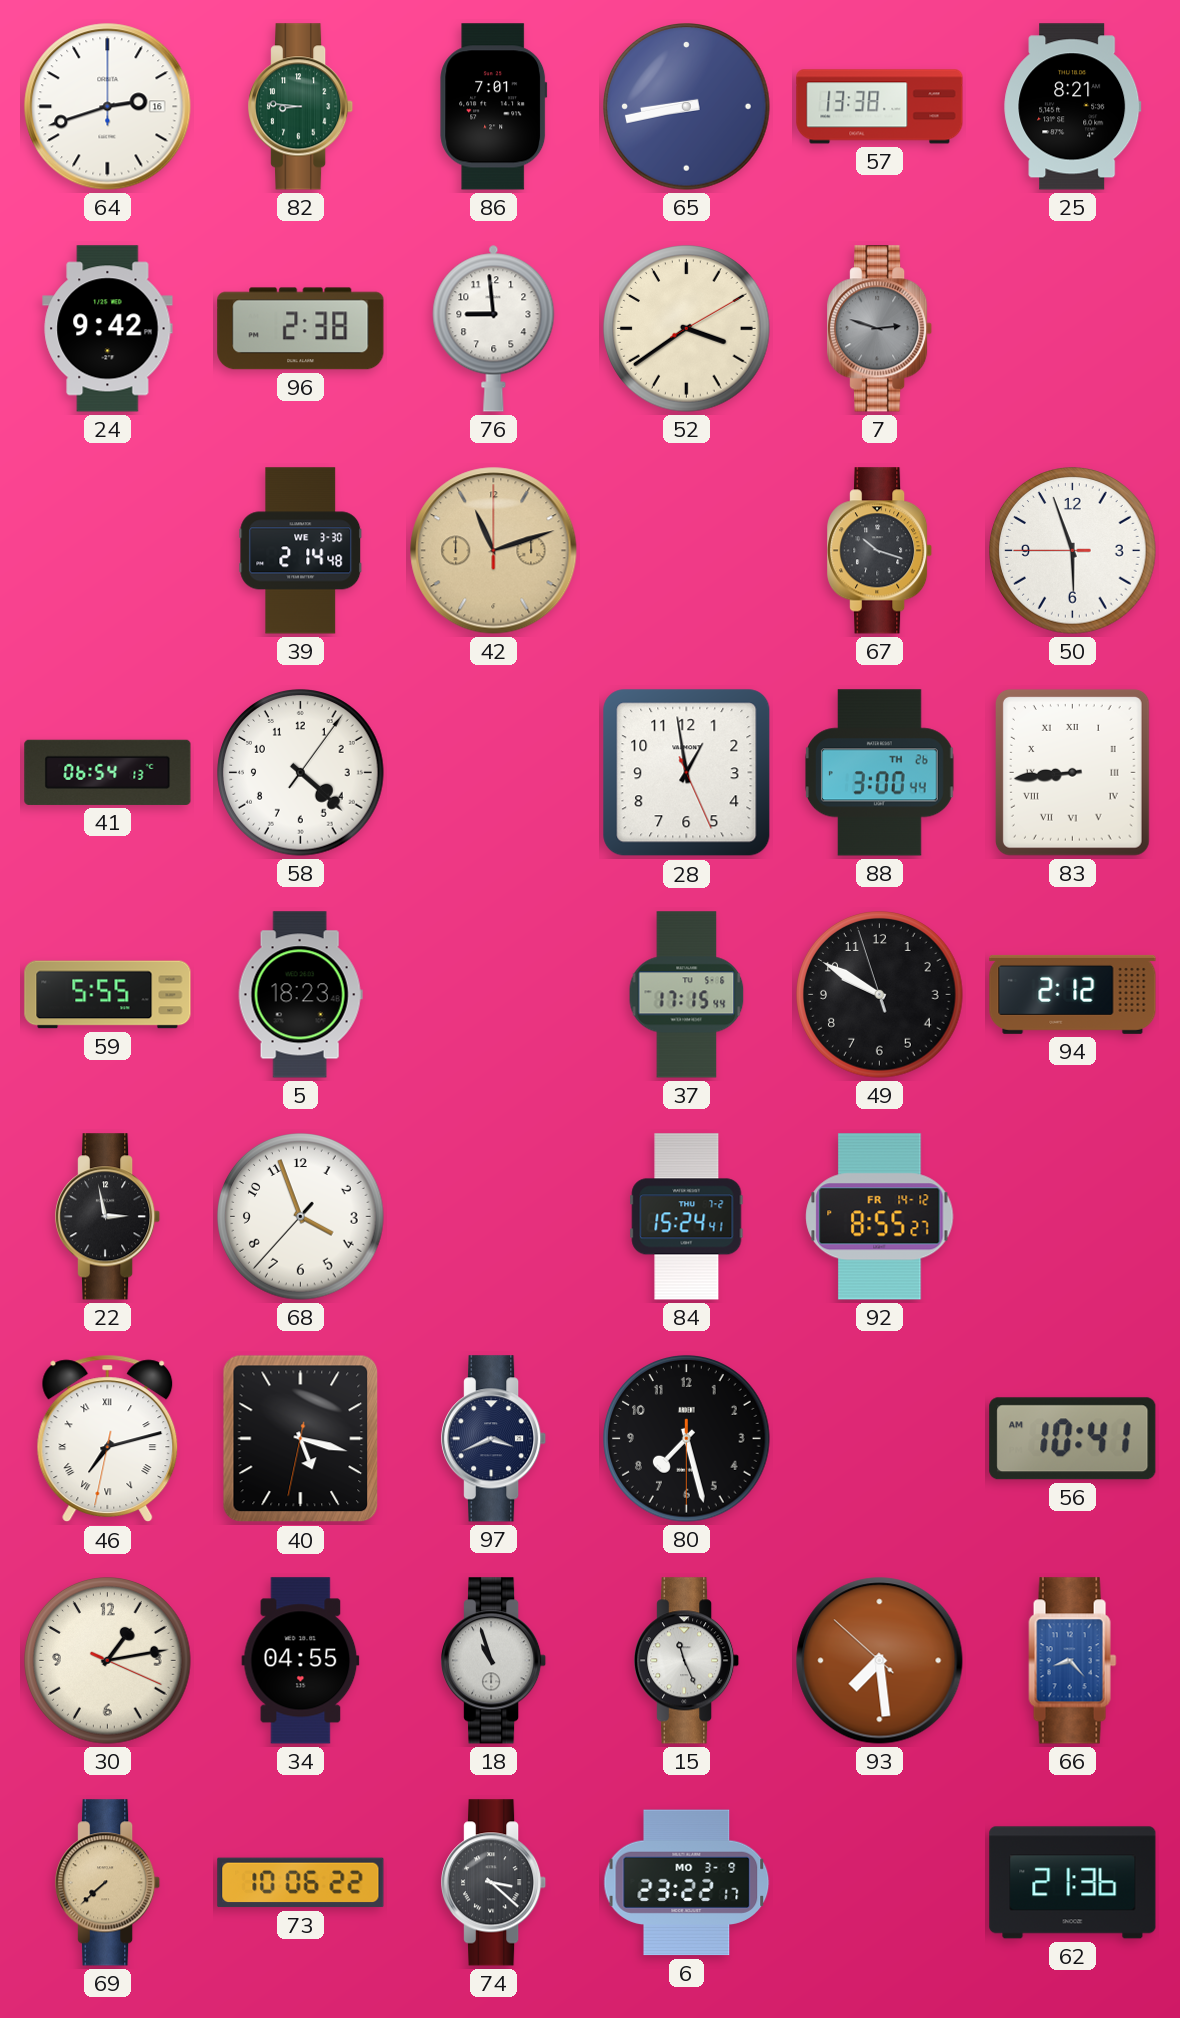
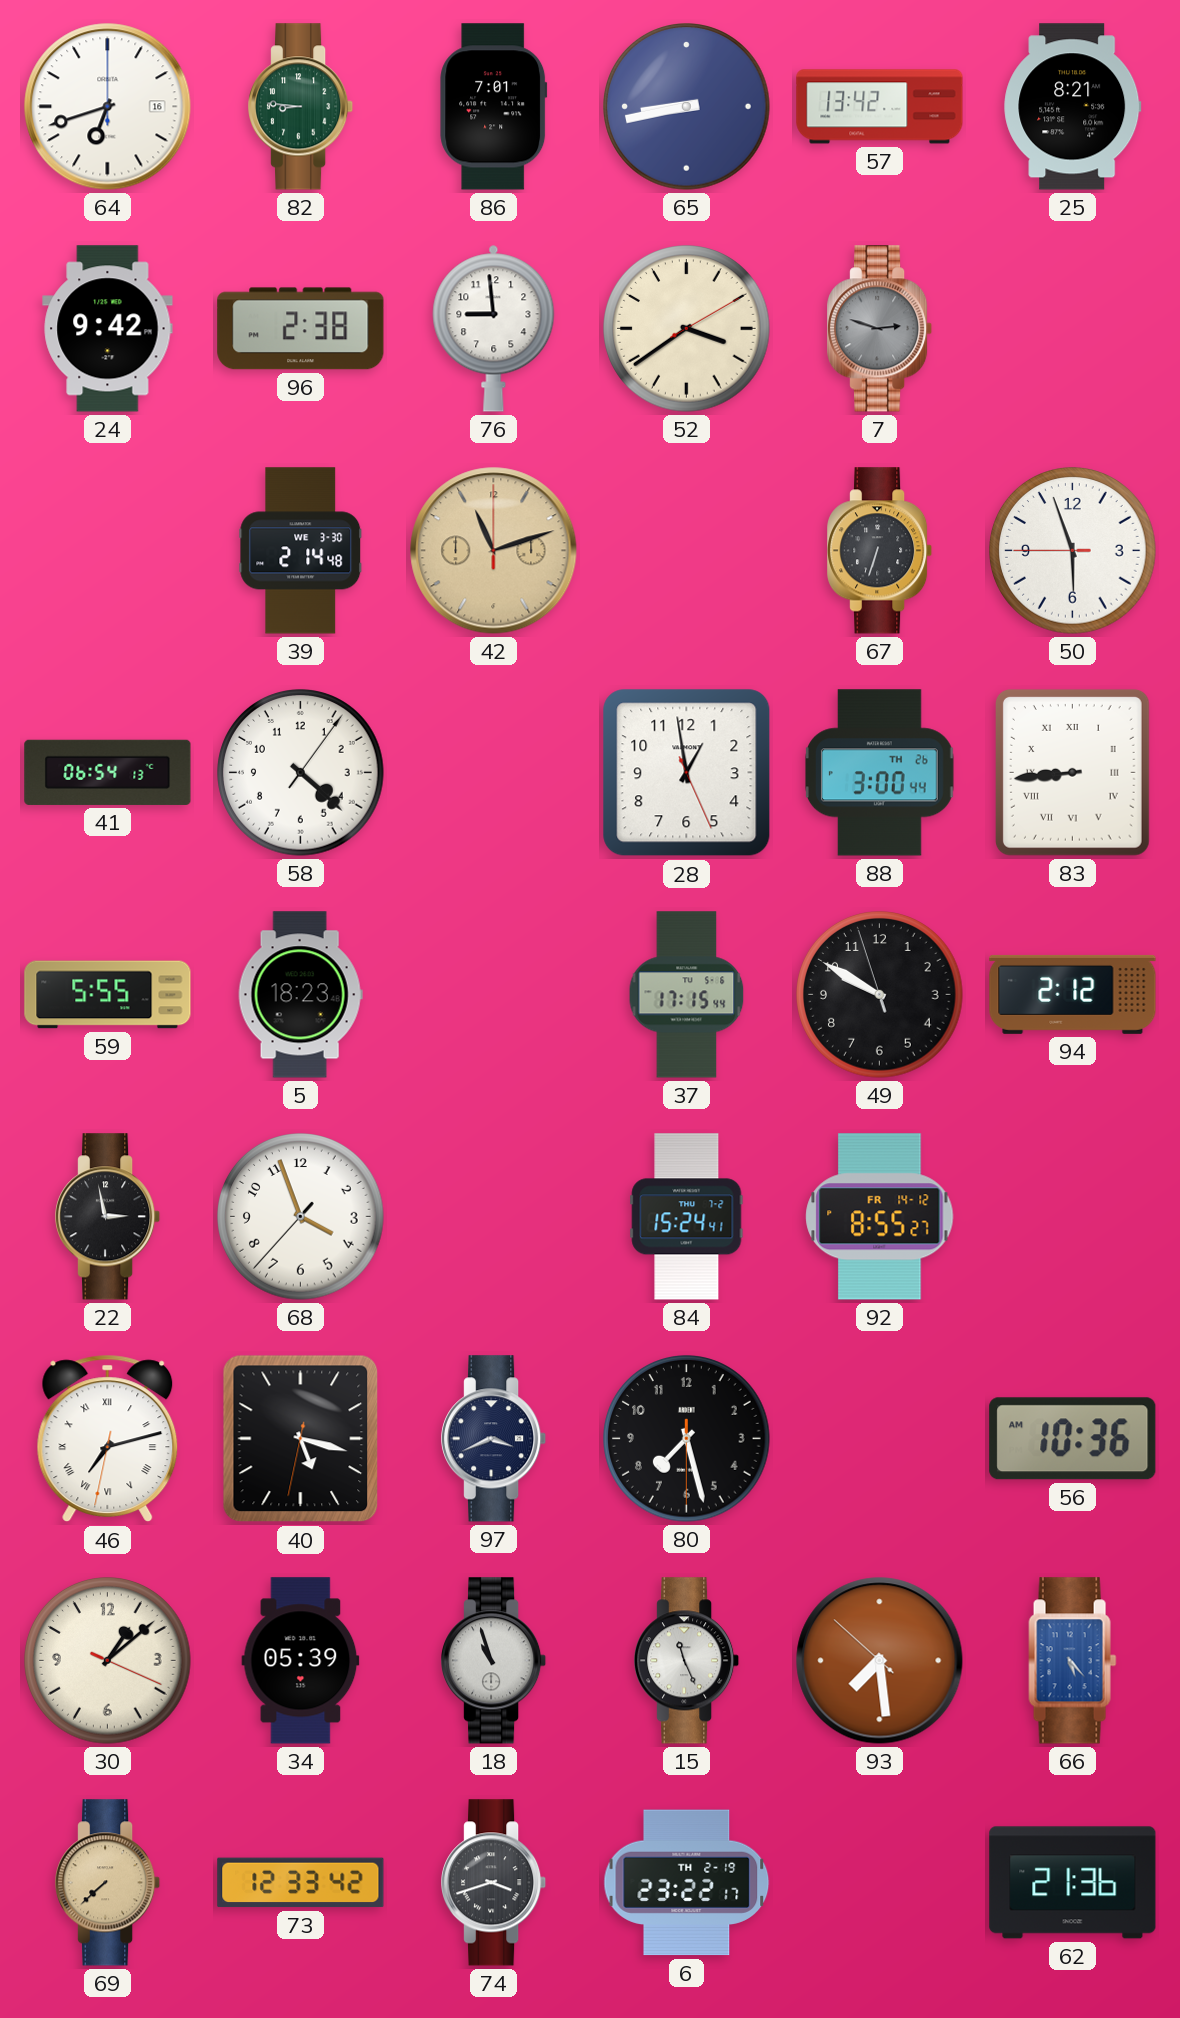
64: 2:42 -> 6:42 (108, 107)
57: 13:38 -> 13:42 (880, 107)
67: 10:18 -> 6:33 (881, 551)
56: 10:41 -> 10:36 (1073, 1439)
30: 1:13 -> 1:08 (108, 1661)
34: 04:55 -> 05:39 (301, 1661)
66: 8:23 -> 5:23 (1073, 1661)
73: 10:06 -> 12:33 (301, 1883)
74: 3:22 -> 3:42 (495, 1883)
6 date: MO 3-9 -> TH 2-19 (687, 1883)
